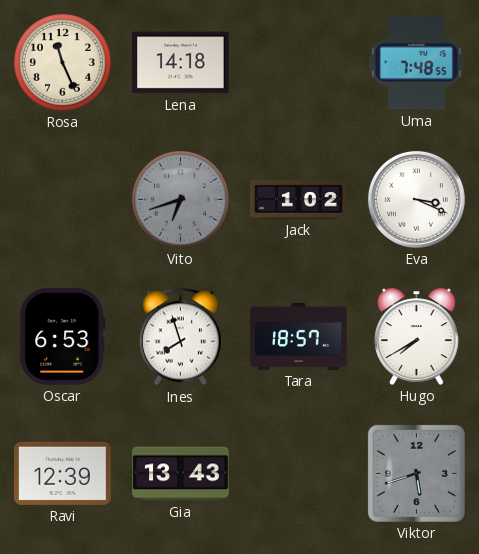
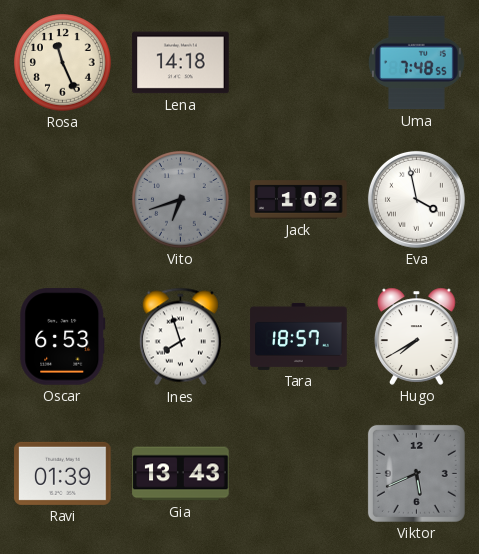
Eva: 3:19 -> 3:58 (416, 199)
Ravi: 12:39 -> 01:39 (63, 473)
Viktor: 5:42 -> 5:41 (416, 473)
